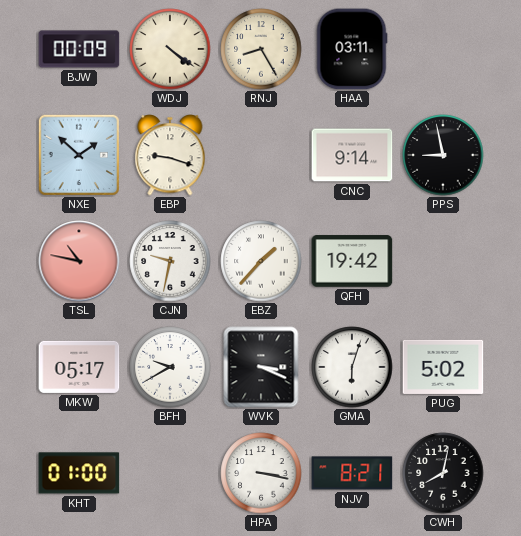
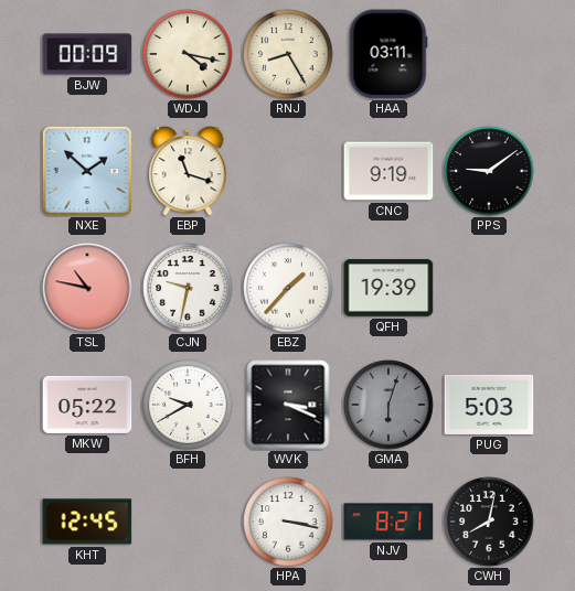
WDJ: 4:21 -> 4:17 (188, 54)
EBP: 9:18 -> 11:18 (188, 171)
CNC: 9:14 -> 9:19 (388, 171)
PPS: 8:58 -> 9:09 (489, 171)
QFH: 19:42 -> 19:39 (388, 288)
MKW: 05:17 -> 05:22 (87, 405)
GMA dial: white -> grey (388, 405)
PUG: 5:02 -> 5:03 (489, 405)
KHT: 01:00 -> 12:45 (87, 522)
